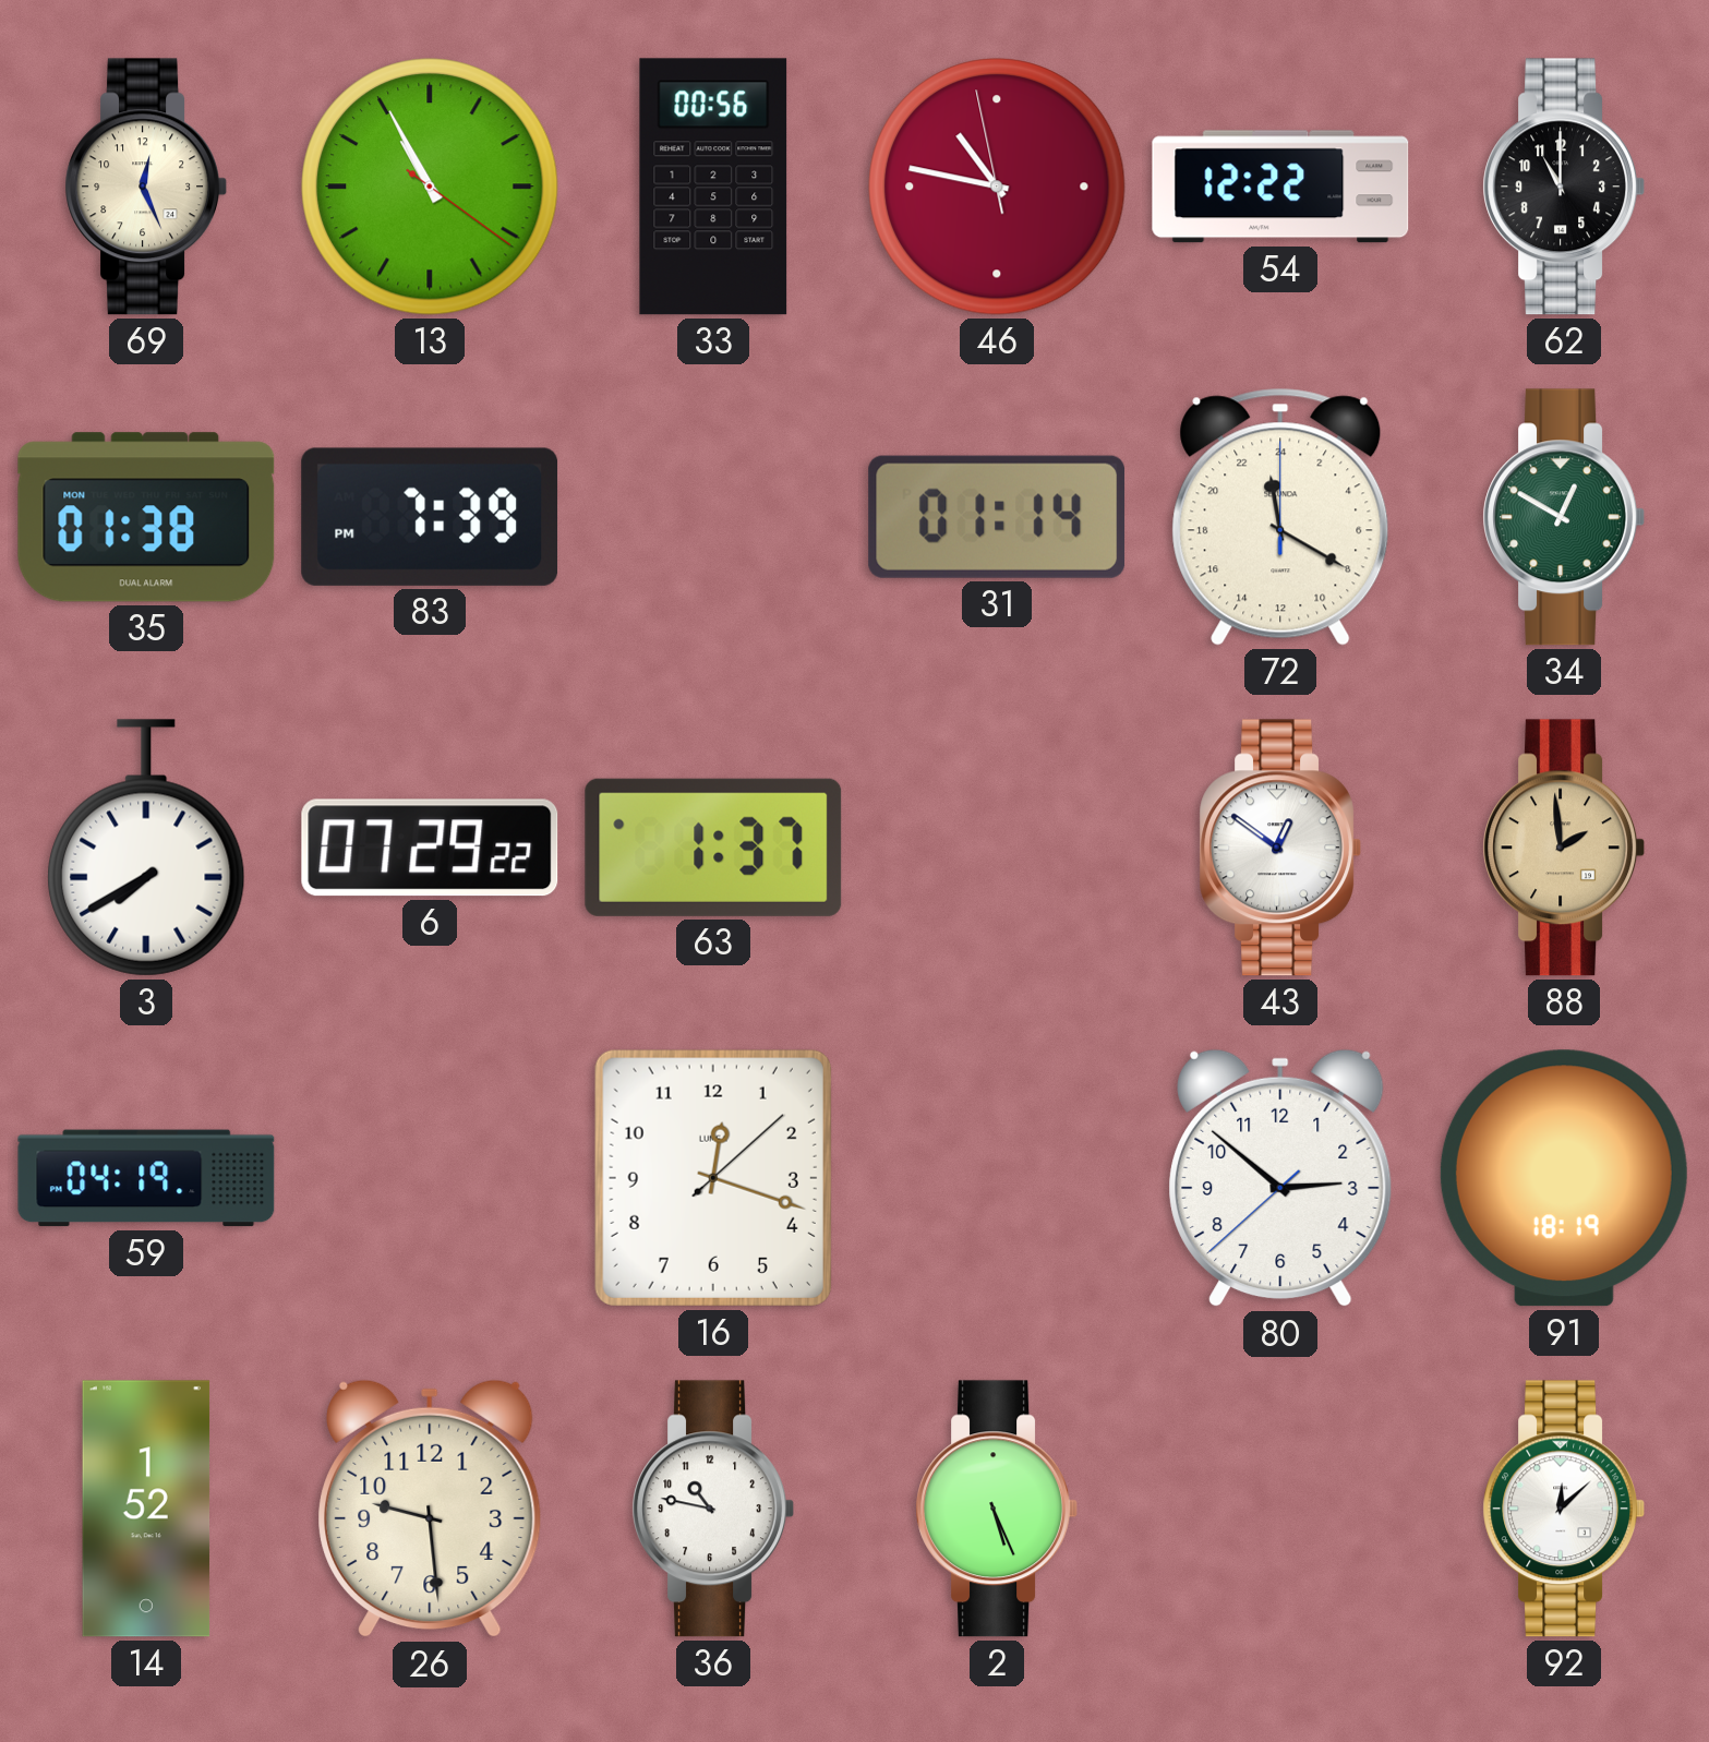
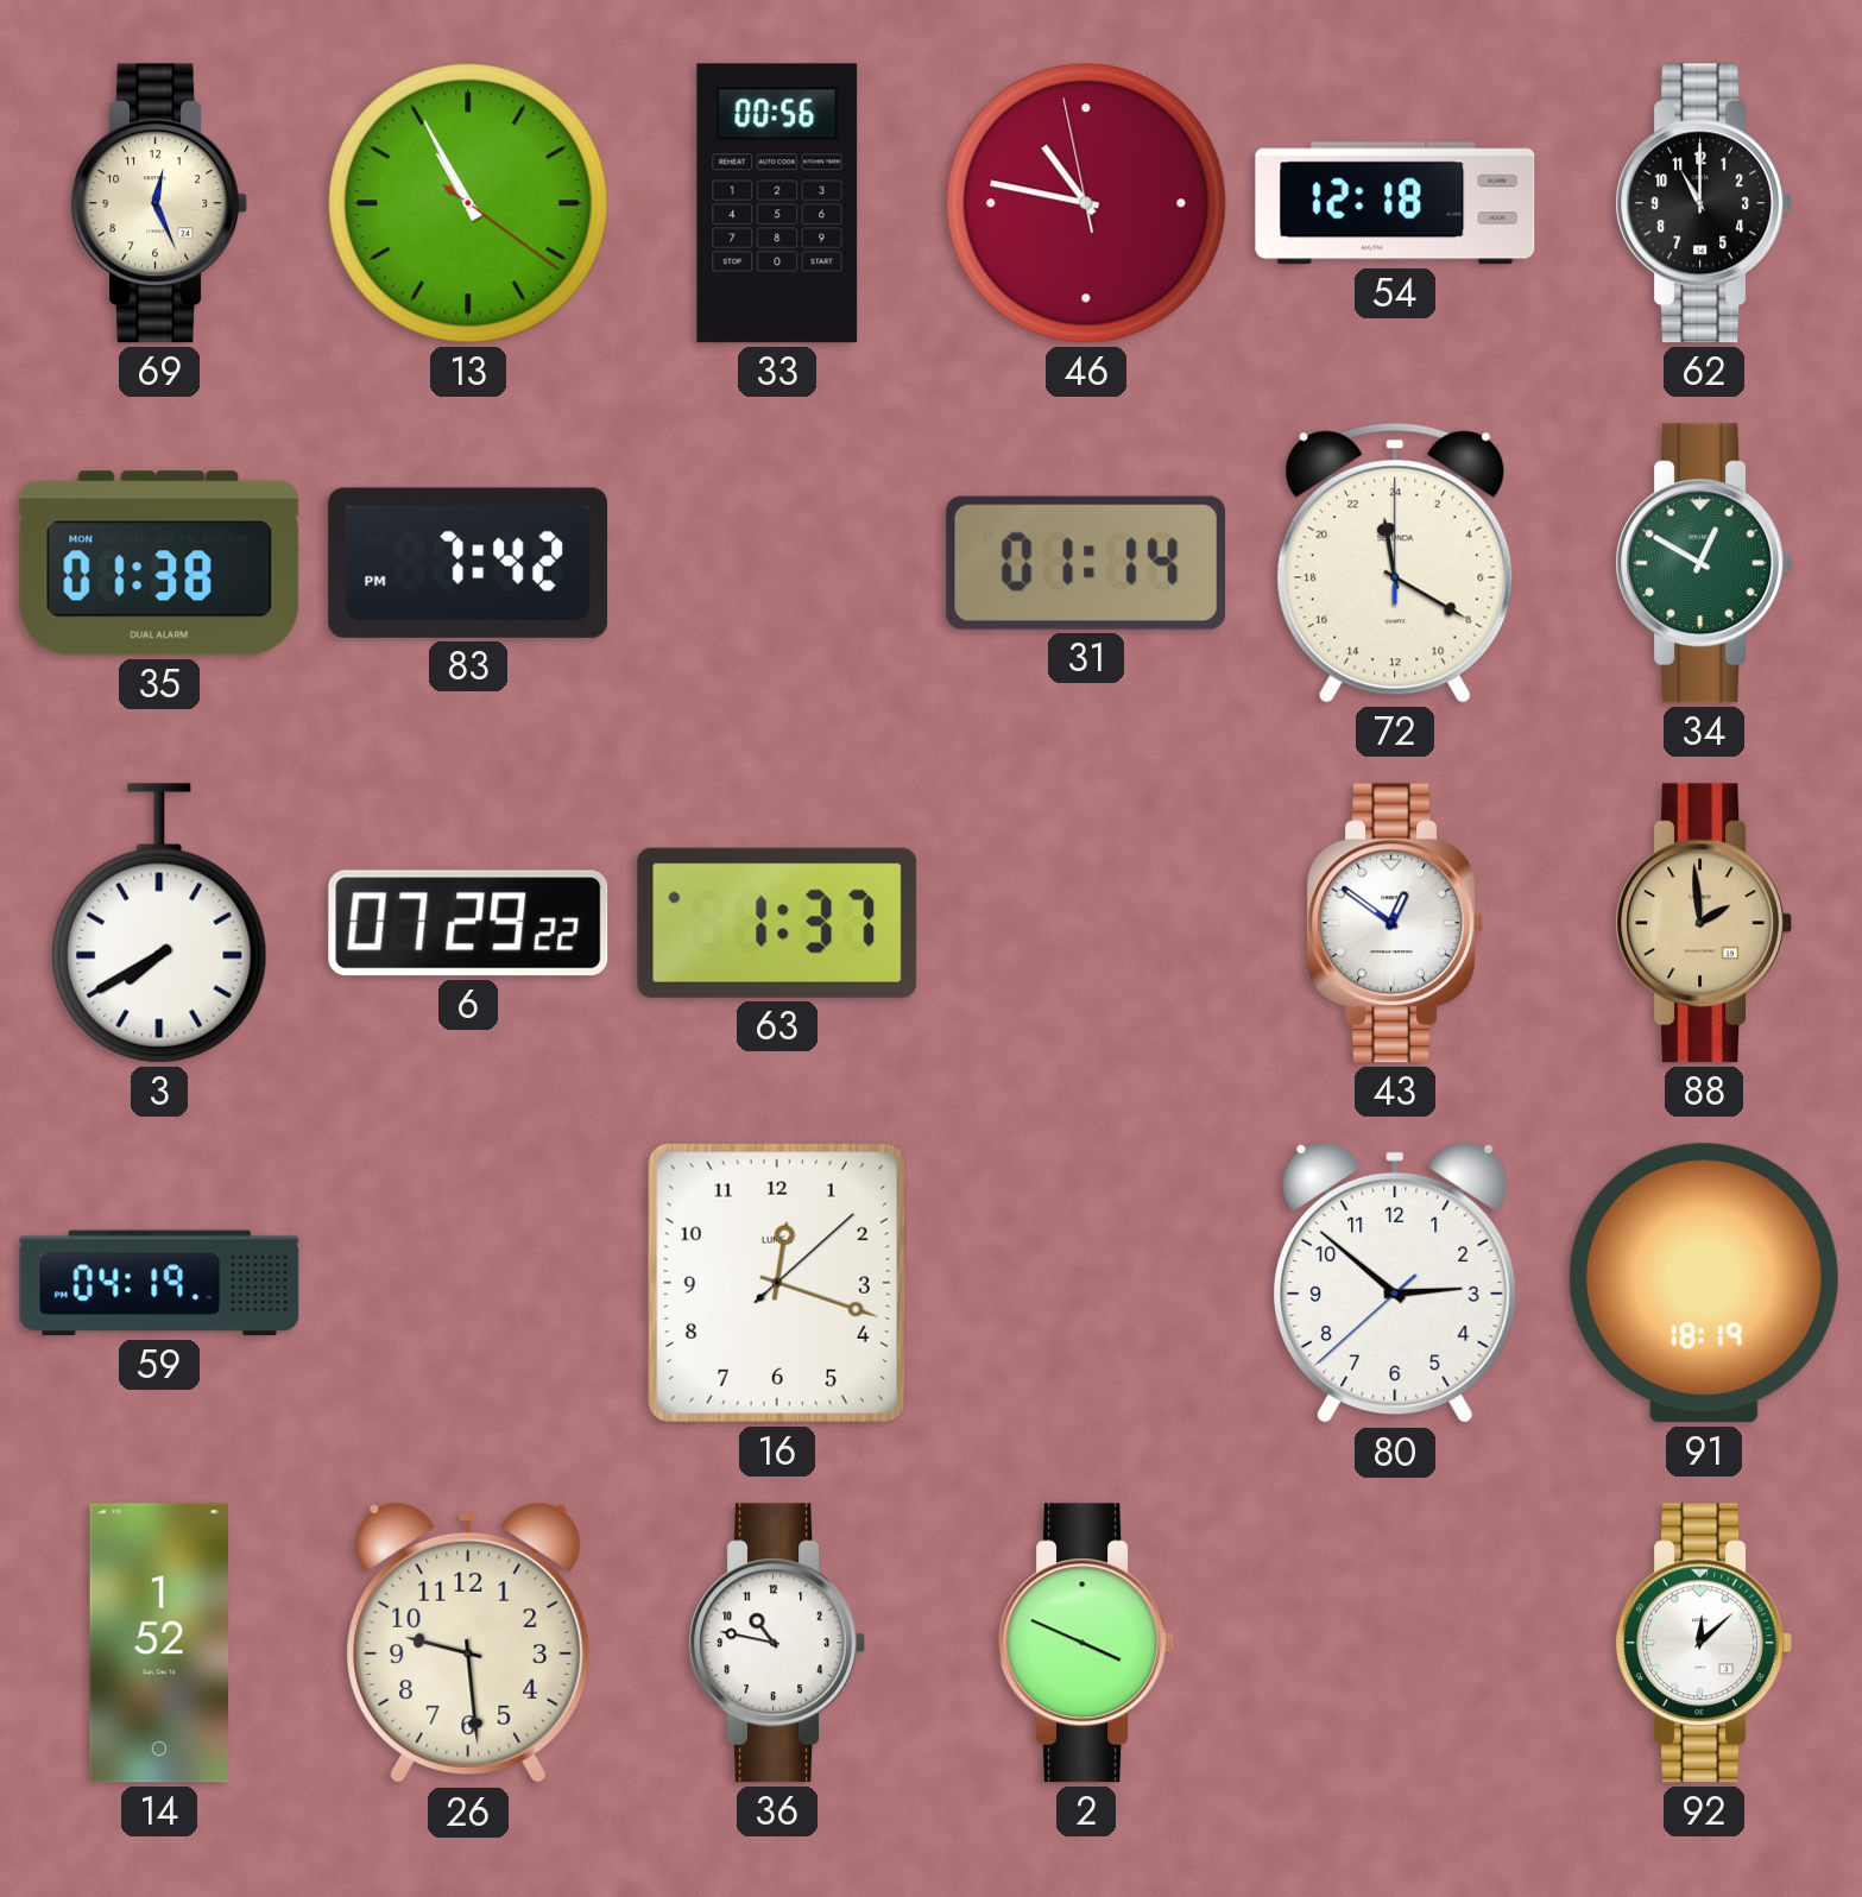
54: 12:22 -> 12:18 (1395, 203)
83: 7:39 -> 7:42 (468, 563)
2: 5:26 -> 3:49 (1085, 1643)
